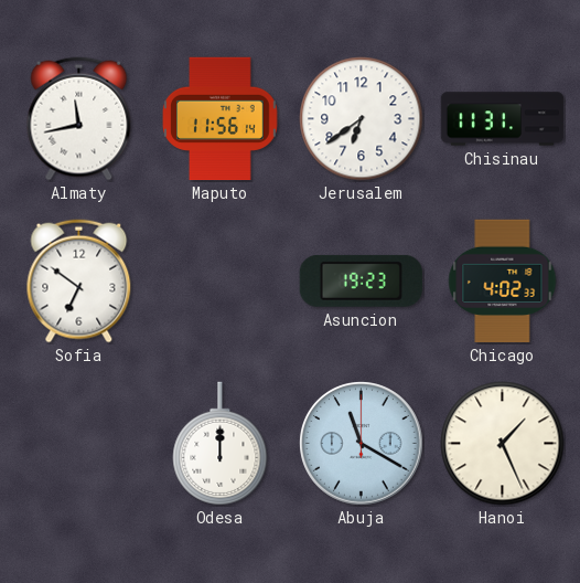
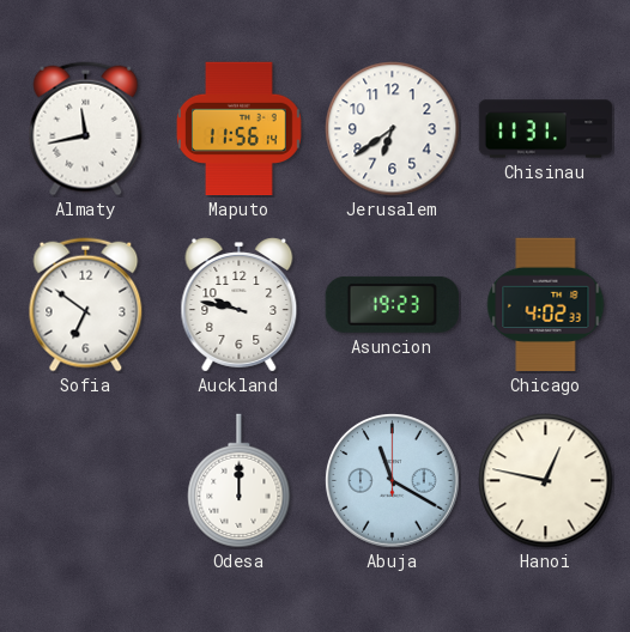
Auckland: none -> 9:47 (240, 305)
Hanoi: 1:26 -> 12:47 (546, 481)
